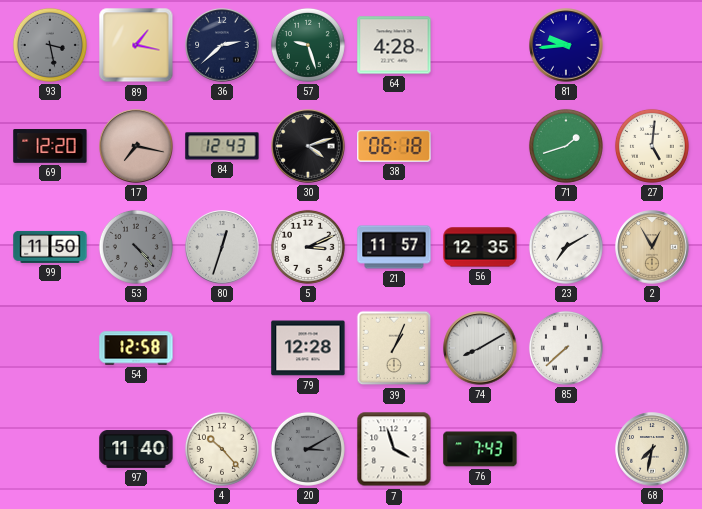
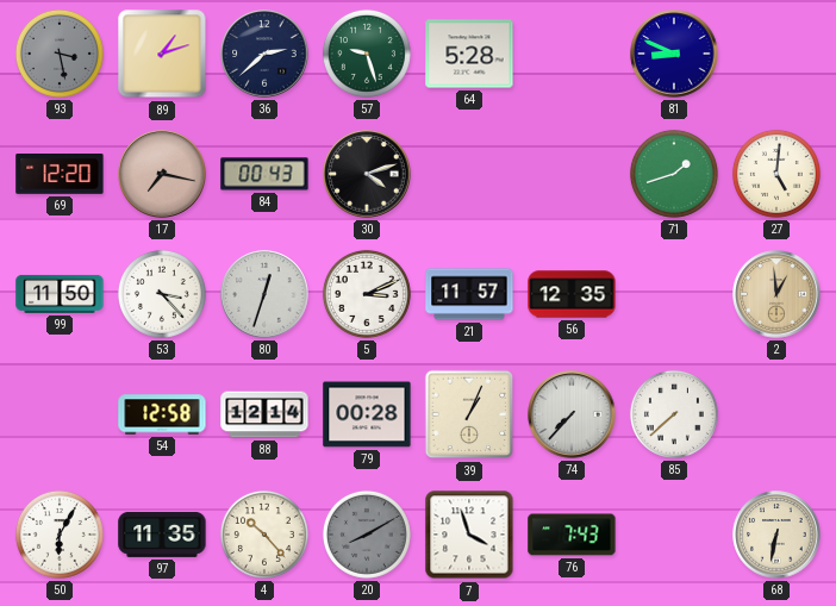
89: 1:17 -> 1:12 (162, 54)
64: 4:28 -> 5:28 (469, 54)
81: 9:44 -> 8:49 (674, 54)
84: 12:43 -> 00:43 (264, 174)
38: 06:18 -> none (394, 146)
53: 4:23 -> 3:23 (162, 294)
53 dial: grey -> white (162, 294)
23: 7:10 -> none (566, 247)
2: 12:55 -> 12:59 (776, 294)
88: none -> 12:14 (264, 414)
79: 12:28 -> 00:28 (367, 414)
74: 8:10 -> 7:37 (572, 414)
50: none -> 6:05 (60, 535)
97: 11:40 -> 11:35 (162, 535)
20: 3:10 -> 8:10 (367, 535)
68: 7:32 -> 6:32 (776, 535)
